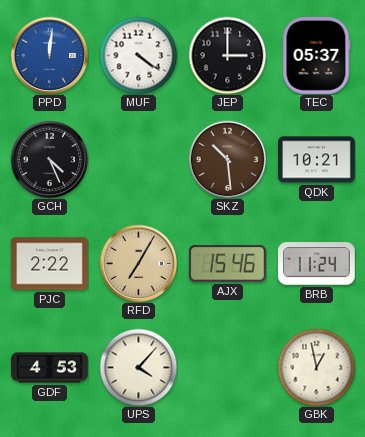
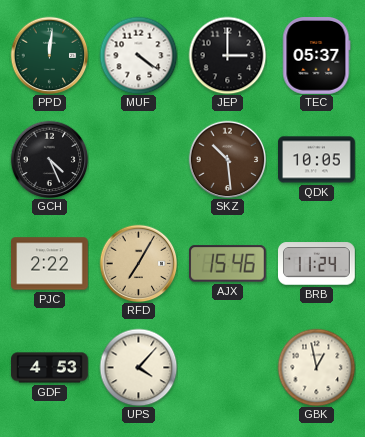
PPD dial: blue -> green (49, 55)
QDK: 10:21 -> 10:05 (317, 160)
